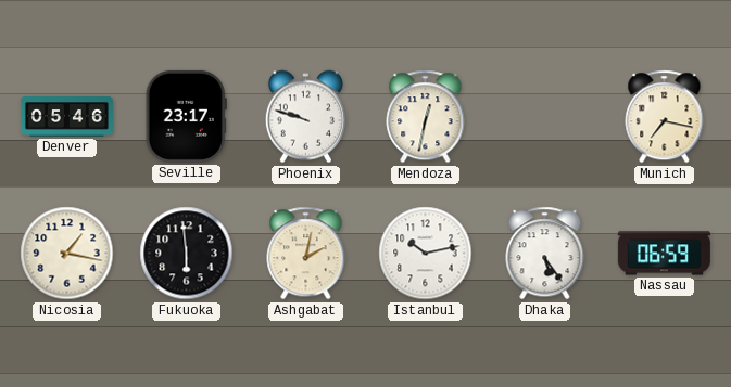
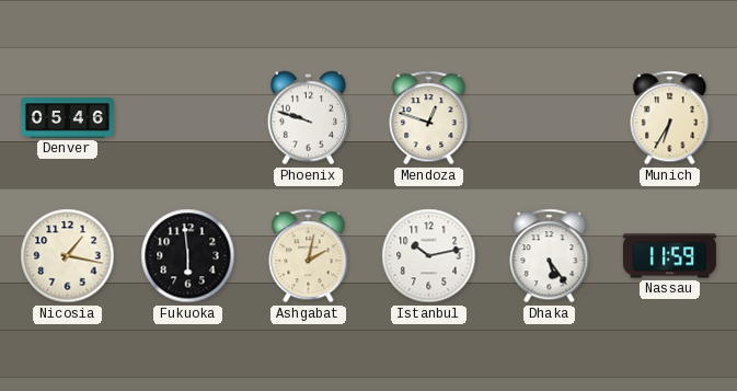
Seville: 23:17 -> none (186, 116)
Mendoza: 12:32 -> 12:48 (429, 118)
Munich: 7:17 -> 6:35 (670, 118)
Nassau: 06:59 -> 11:59 (669, 256)
